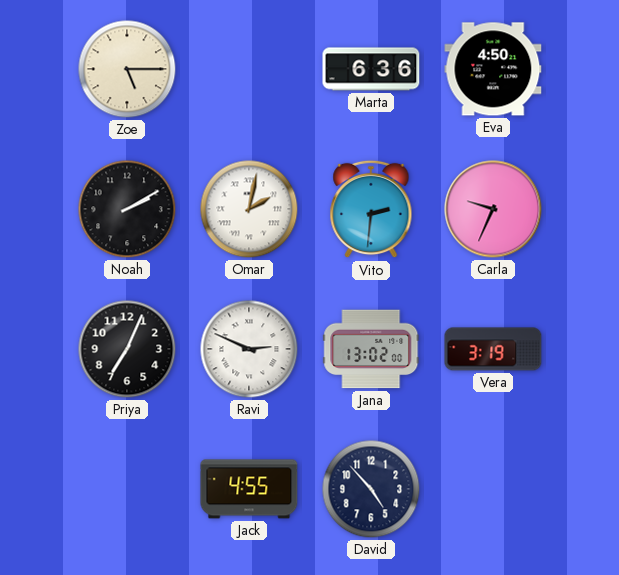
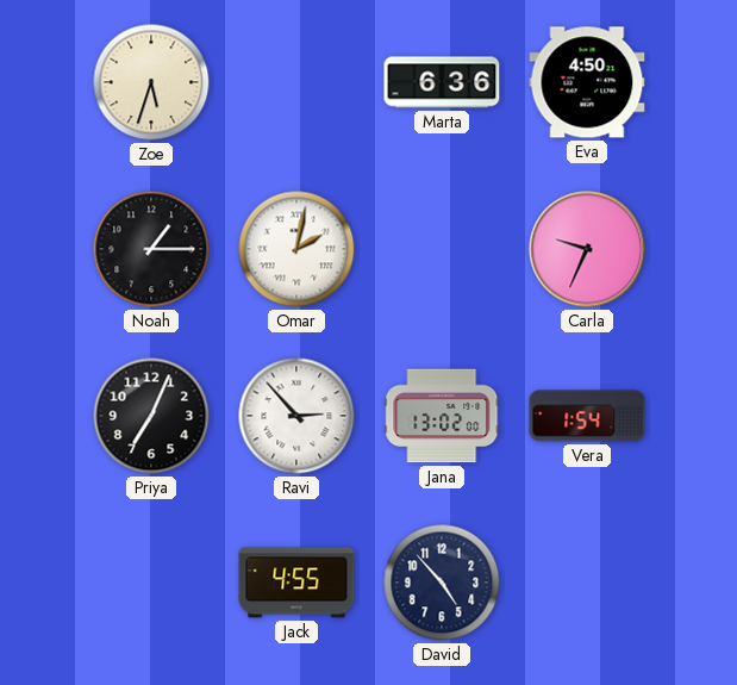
Zoe: 5:15 -> 5:33 (151, 82)
Noah: 2:10 -> 1:15 (151, 249)
Vito: 2:31 -> none (371, 209)
Ravi: 2:49 -> 2:53 (296, 416)
Vera: 3:19 -> 1:54 (587, 416)
